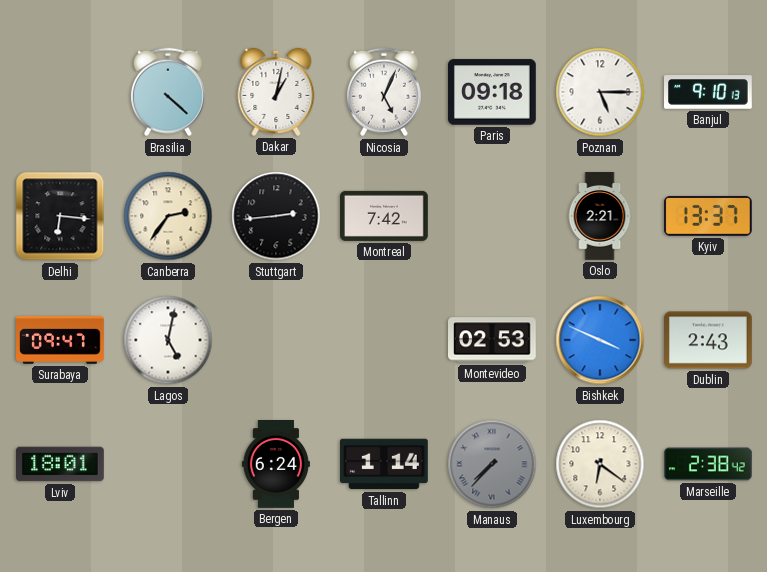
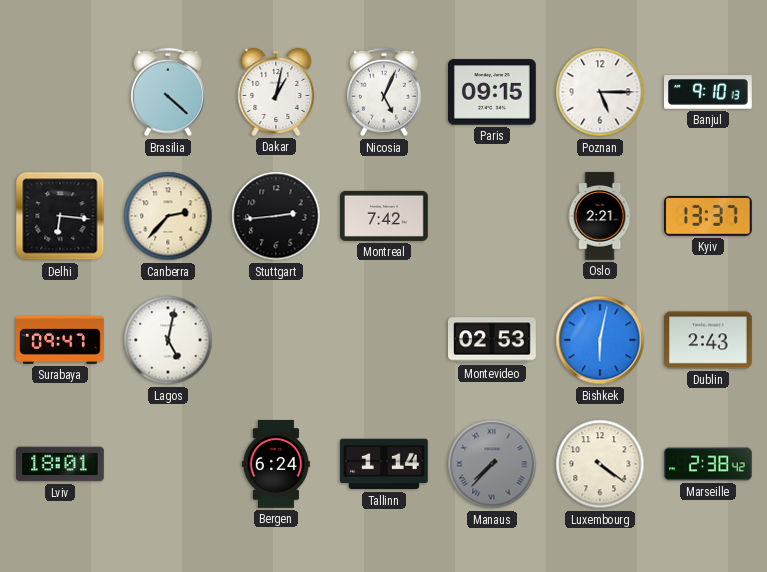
Paris: 09:18 -> 09:15 (493, 92)
Canberra: 2:36 -> 2:37 (168, 216)
Bishkek: 3:49 -> 6:02 (600, 340)
Luxembourg: 6:21 -> 4:21 (600, 464)
